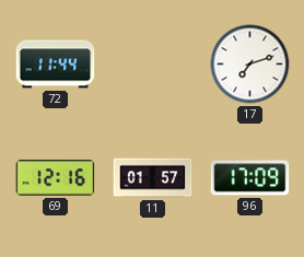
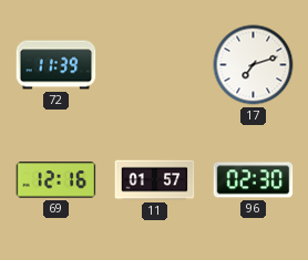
72: 11:44 -> 11:39 (57, 65)
96: 17:09 -> 02:30 (254, 180)
